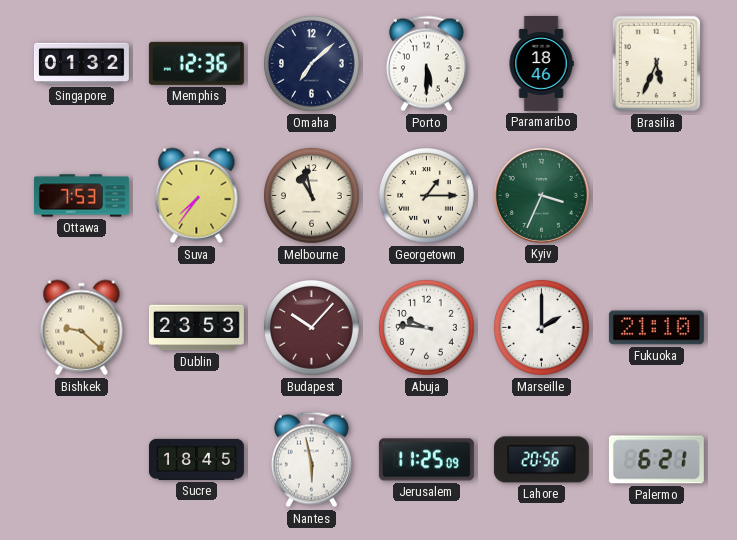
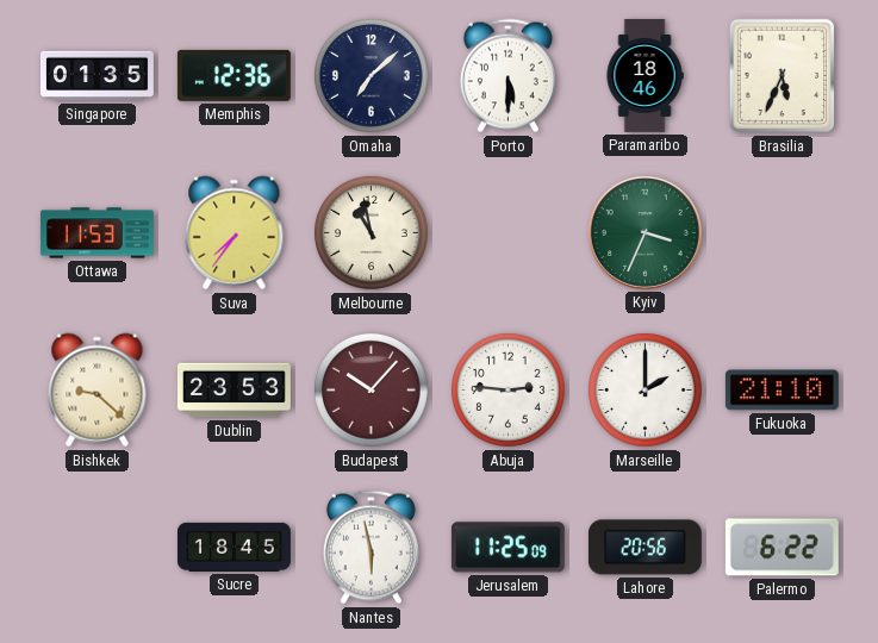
Singapore: 01:32 -> 01:35 (96, 76)
Ottawa: 7:53 -> 11:53 (96, 233)
Georgetown: 1:15 -> none (427, 196)
Abuja: 9:46 -> 2:46 (509, 391)
Palermo: 6:21 -> 6:22 (782, 548)
